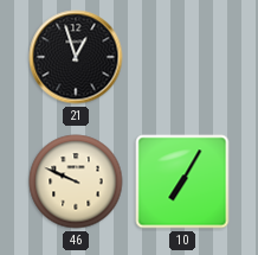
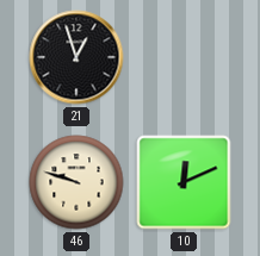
46: 9:49 -> 9:48 (76, 182)
10: 7:05 -> 12:11 (184, 182)
